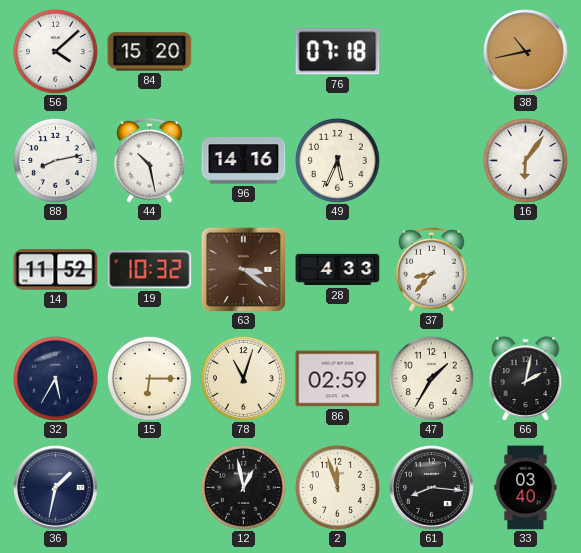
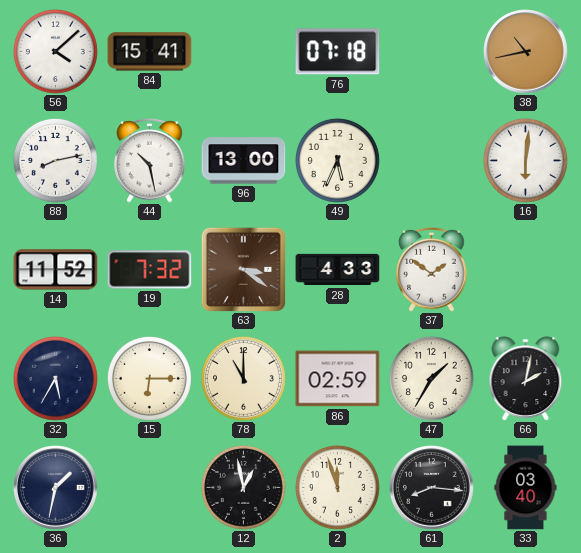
84: 15:20 -> 15:41 (150, 52)
96: 14:16 -> 13:00 (244, 161)
16: 6:06 -> 6:01 (525, 160)
19: 10:32 -> 7:32 (150, 270)
37: 8:37 -> 1:51 (432, 270)
78: 11:03 -> 11:00 (243, 378)
